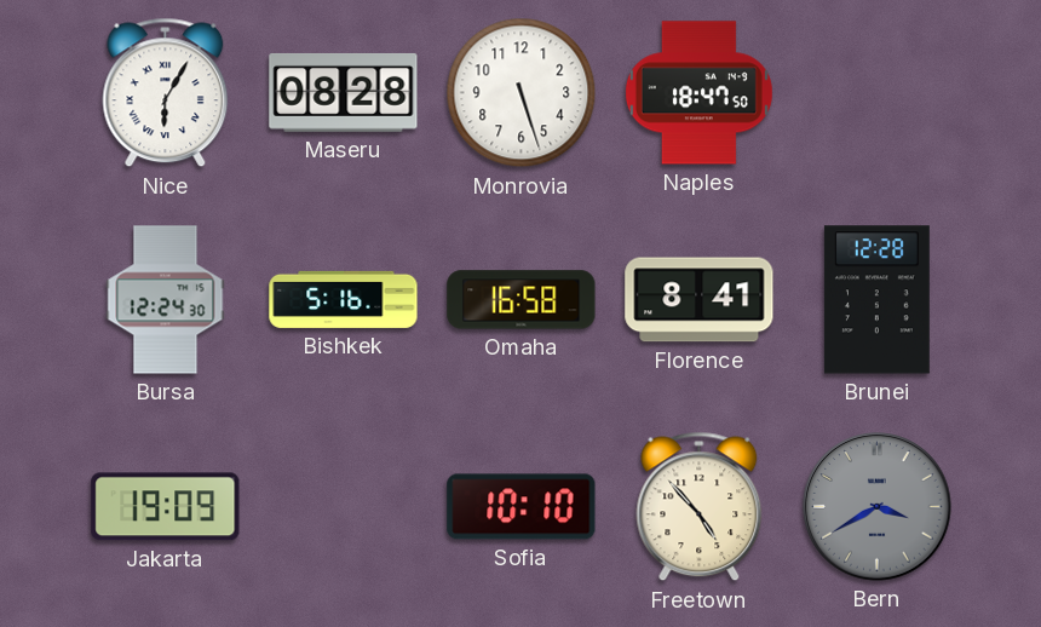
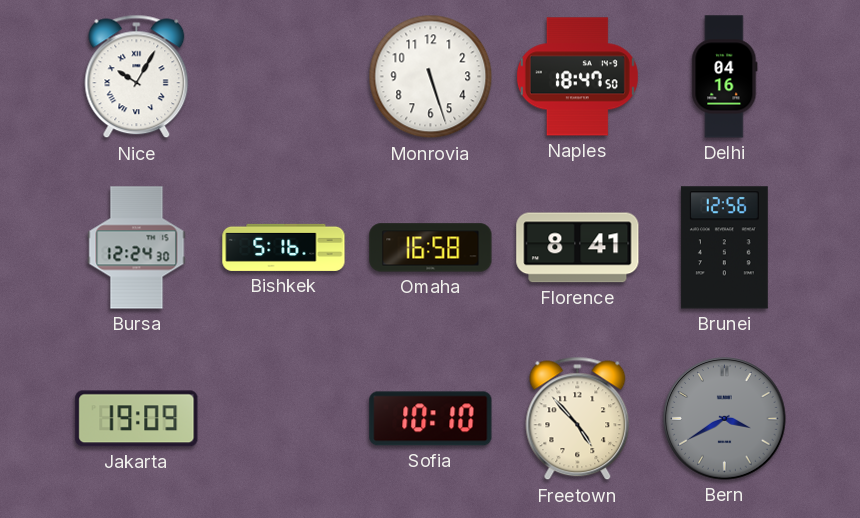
Nice: 6:05 -> 10:05 (137, 77)
Maseru: 08:28 -> none (344, 92)
Delhi: none -> 04:16 (725, 77)
Brunei: 12:28 -> 12:56 (724, 248)
